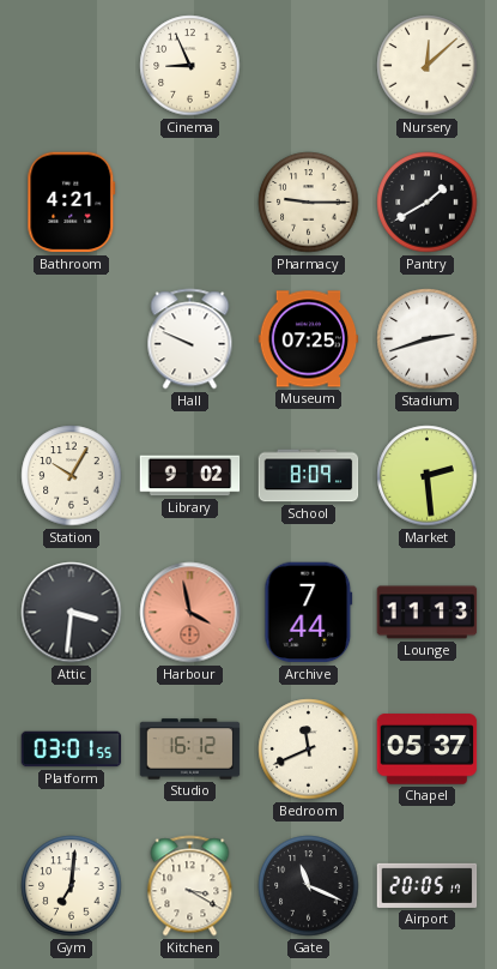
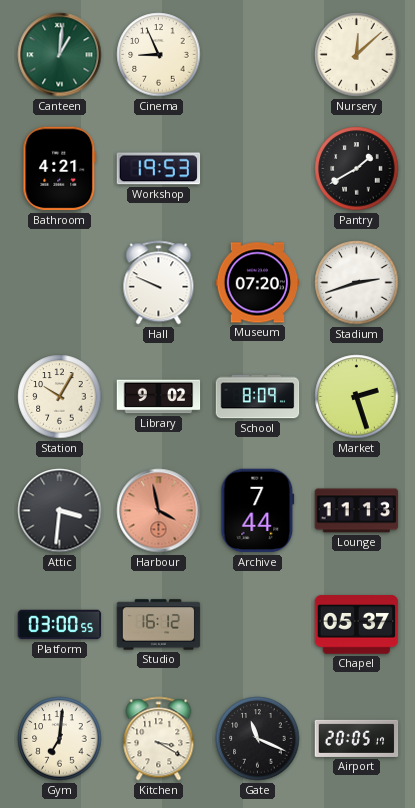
Canteen: none -> 1:01 (60, 55)
Workshop: none -> 19:53 (159, 169)
Pharmacy: 9:15 -> none (309, 203)
Museum: 07:25 -> 07:20 (258, 283)
Market: 2:29 -> 2:27 (357, 397)
Platform: 03:01 -> 03:00 (60, 625)
Bedroom: 11:41 -> none (309, 750)
